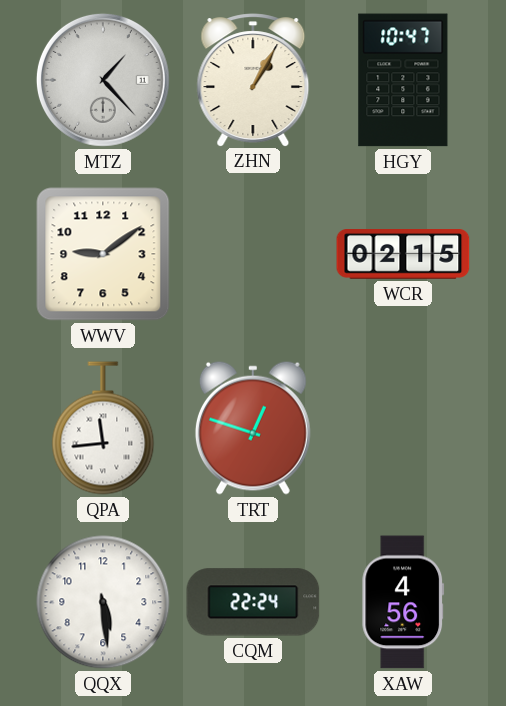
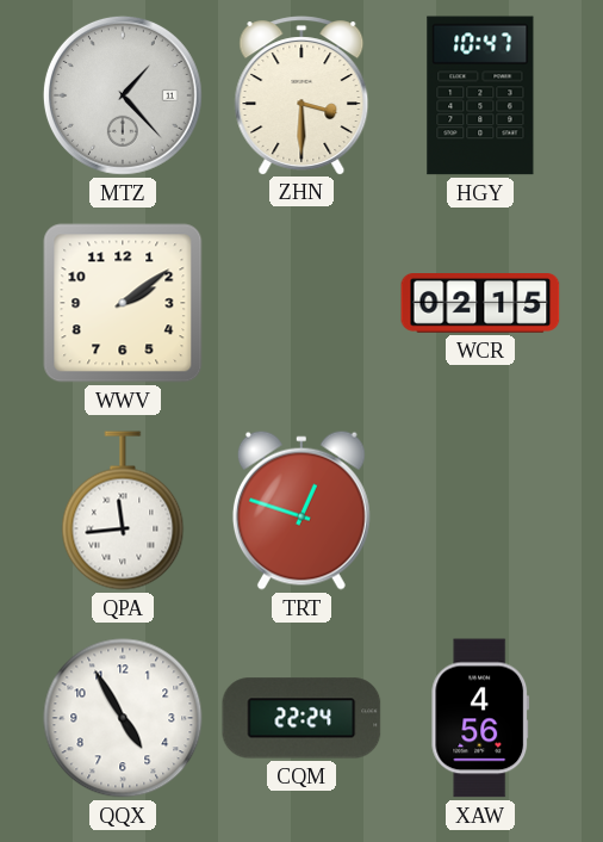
ZHN: 1:05 -> 3:30 (301, 95)
WWV: 9:09 -> 2:09 (123, 303)
QQX: 5:29 -> 4:55 (123, 718)
